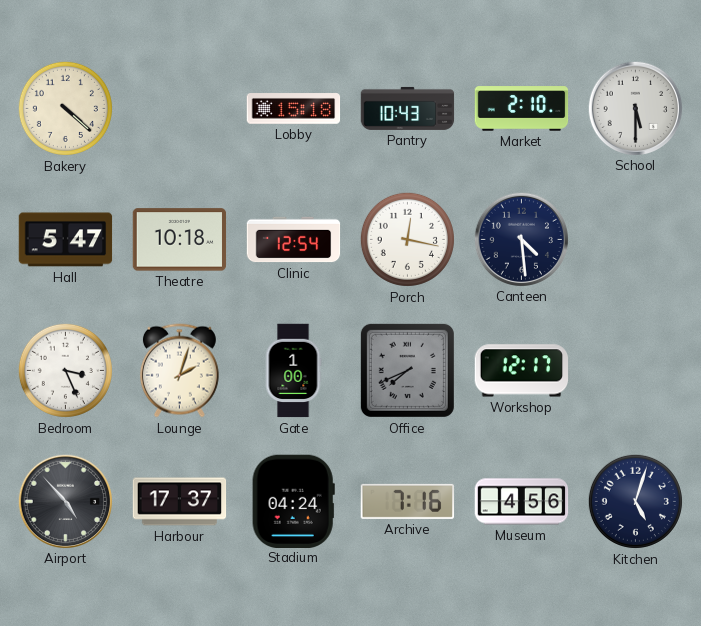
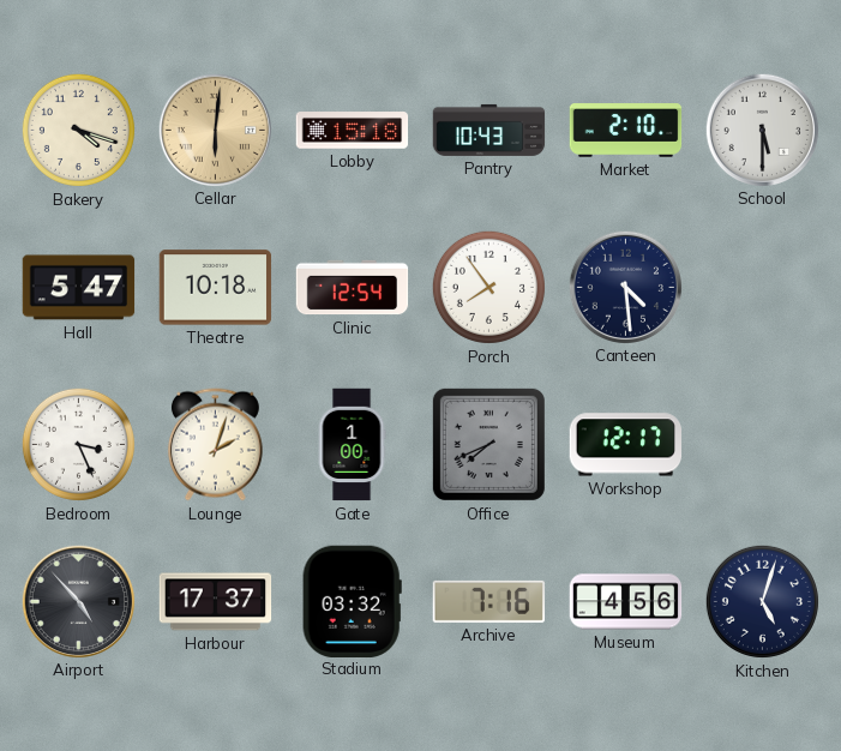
Bakery: 4:22 -> 4:18 (78, 130)
Cellar: none -> 6:01 (215, 130)
Porch: 12:17 -> 7:54 (488, 287)
Stadium: 04:24 -> 03:32 (352, 601)
